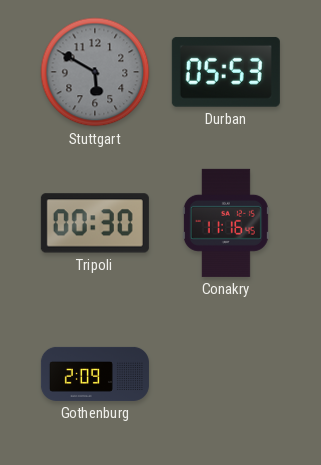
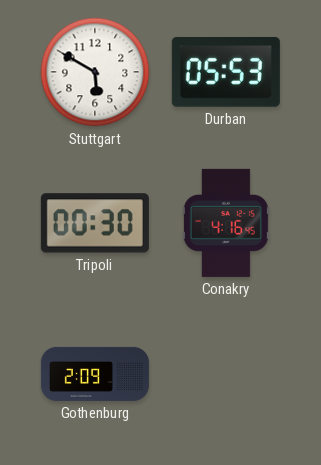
Stuttgart dial: grey -> white (95, 72)
Conakry: 11:16 -> 4:16 (226, 223)
